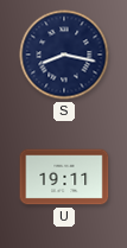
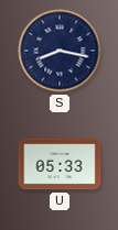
U: 19:11 -> 05:33 (60, 164)
